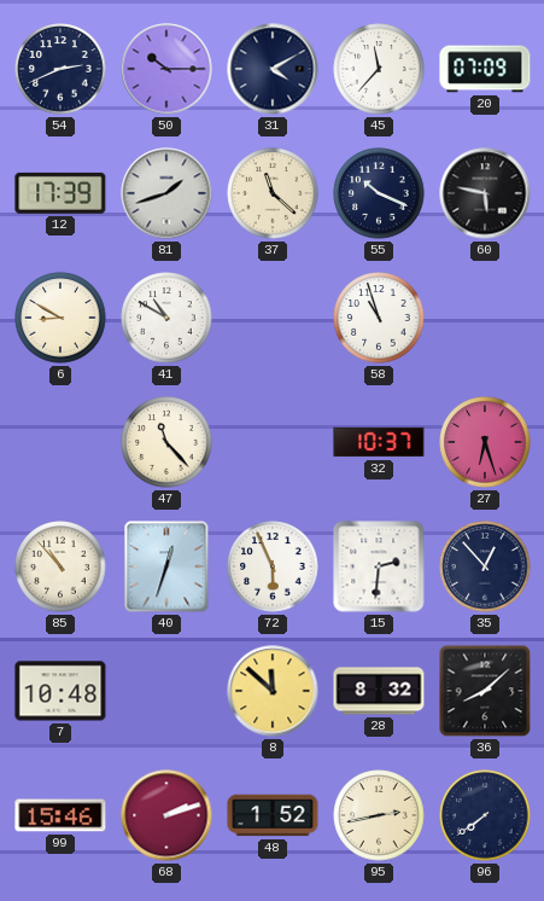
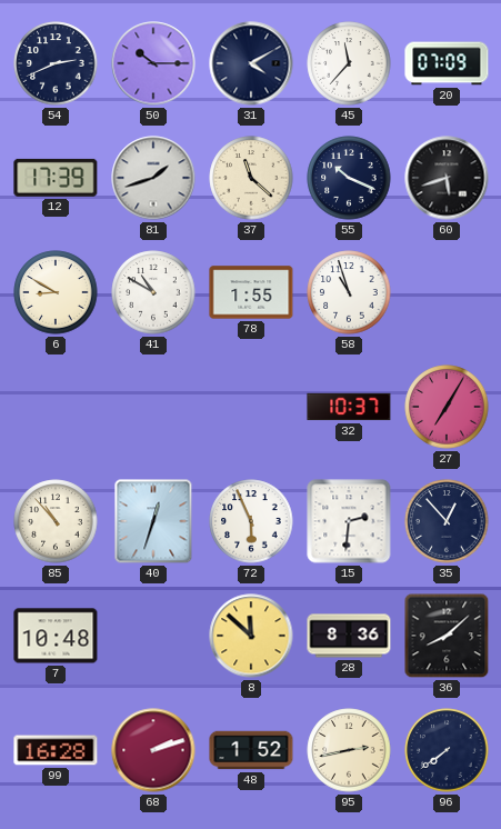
60: 5:47 -> 5:42 (447, 178)
78: none -> 1:55 (251, 292)
47: 11:23 -> none (166, 442)
27: 6:27 -> 7:05 (447, 407)
28: 8:32 -> 8:36 (349, 636)
99: 15:46 -> 16:28 (56, 750)
